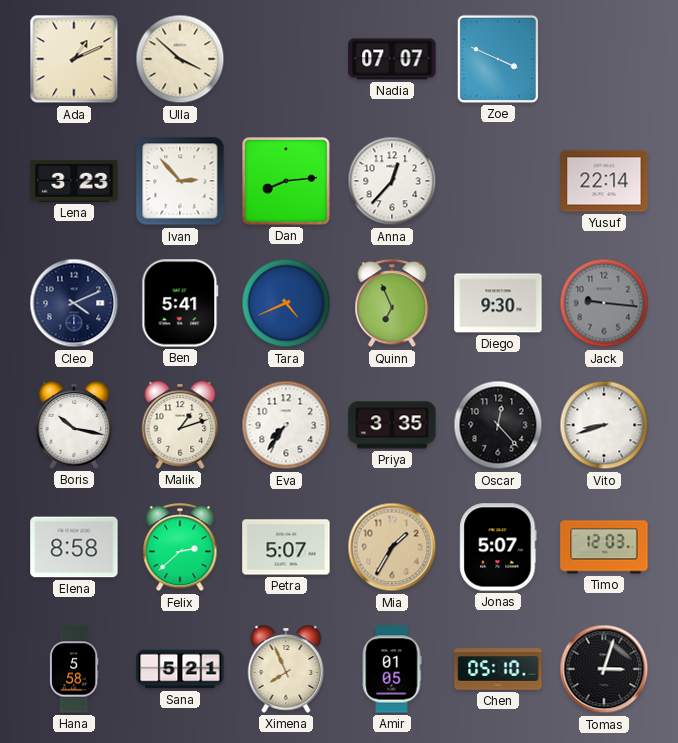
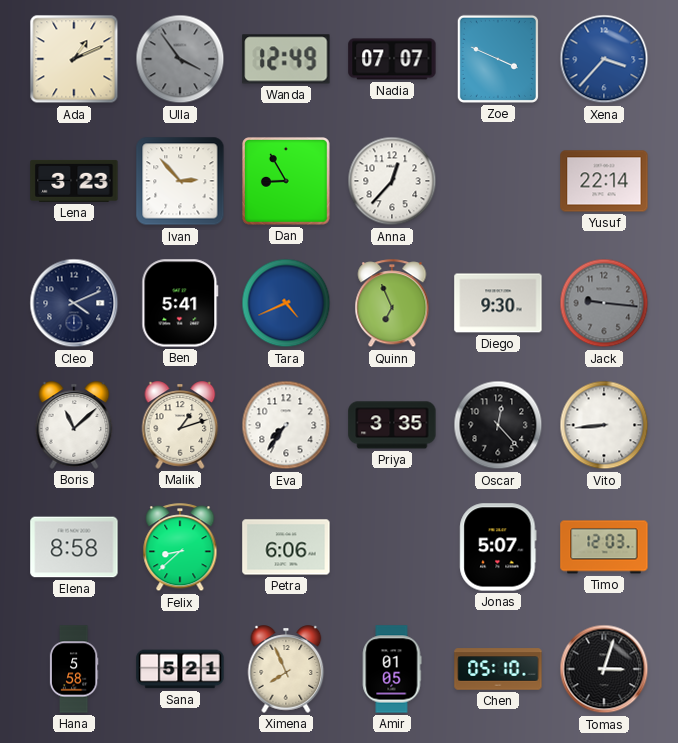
Ulla: 3:52 -> 3:54 (180, 59)
Ulla dial: cream -> grey (180, 59)
Wanda: none -> 12:49 (286, 59)
Xena: none -> 3:37 (604, 59)
Dan: 8:14 -> 8:55 (287, 182)
Boris: 10:17 -> 11:08 (74, 425)
Vito: 8:42 -> 8:44 (604, 425)
Felix: 2:38 -> 8:38 (180, 548)
Petra: 5:07 -> 6:06 (286, 547)
Mia: 1:35 -> none (392, 547)
